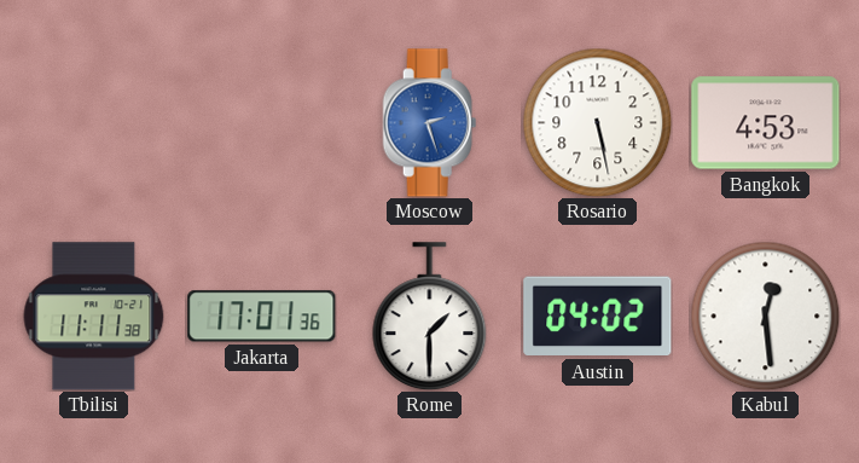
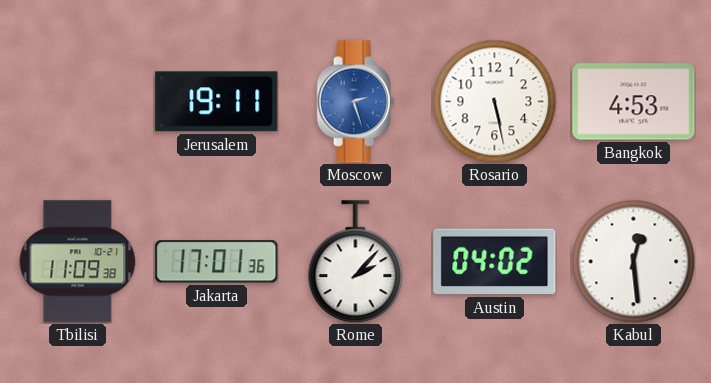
Jerusalem: none -> 19:11 (217, 102)
Tbilisi: 11:11 -> 11:09 (78, 262)
Rome: 1:30 -> 2:07 (356, 262)
